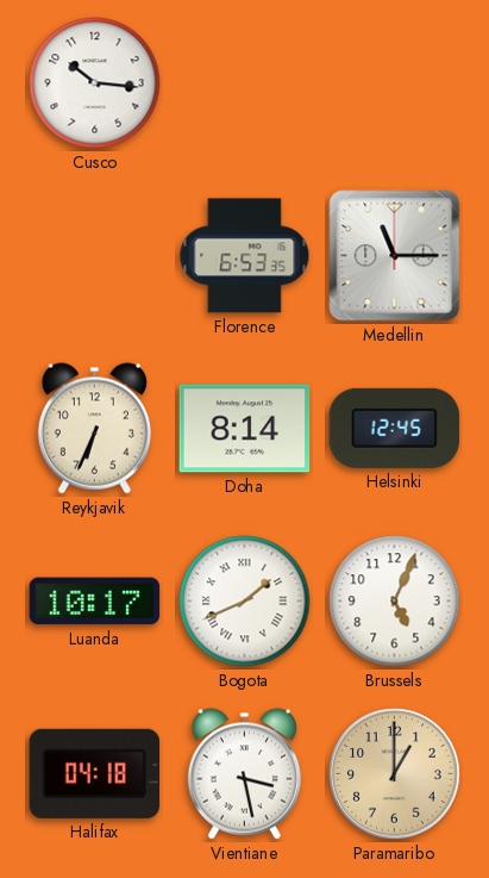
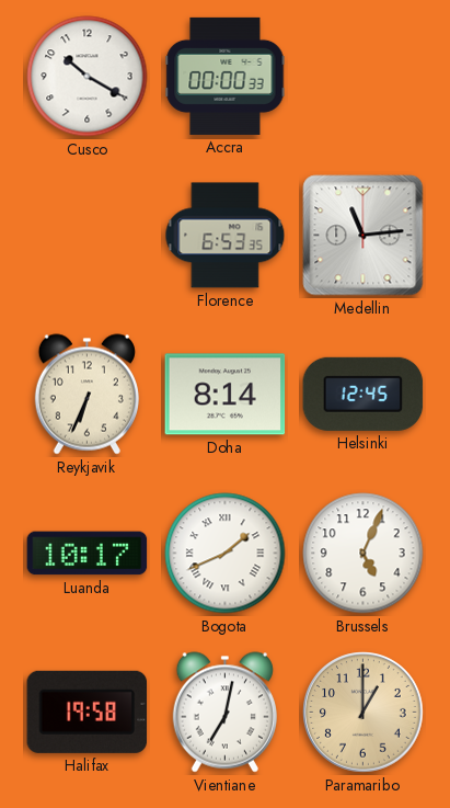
Cusco: 10:16 -> 10:20 (88, 77)
Accra: none -> 00:00 (226, 76)
Medellin: 11:15 -> 11:14 (364, 236)
Halifax: 04:18 -> 19:58 (88, 712)
Vientiane: 3:28 -> 7:02 (224, 713)
